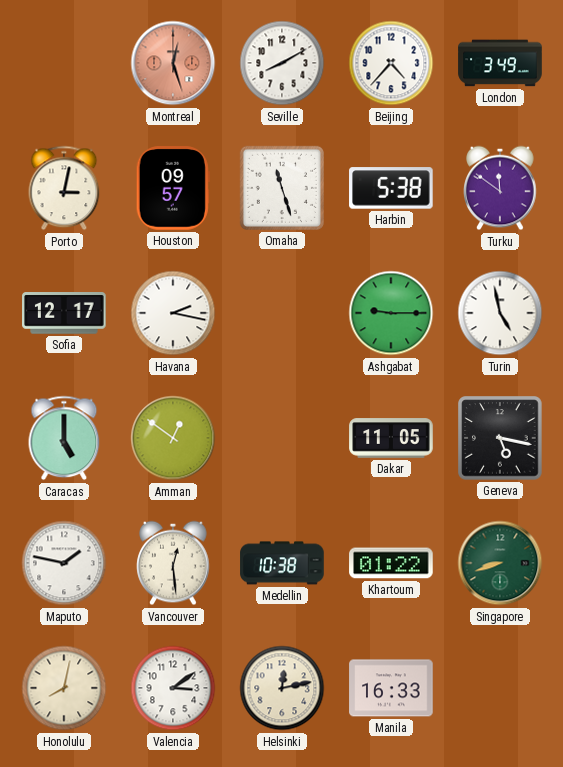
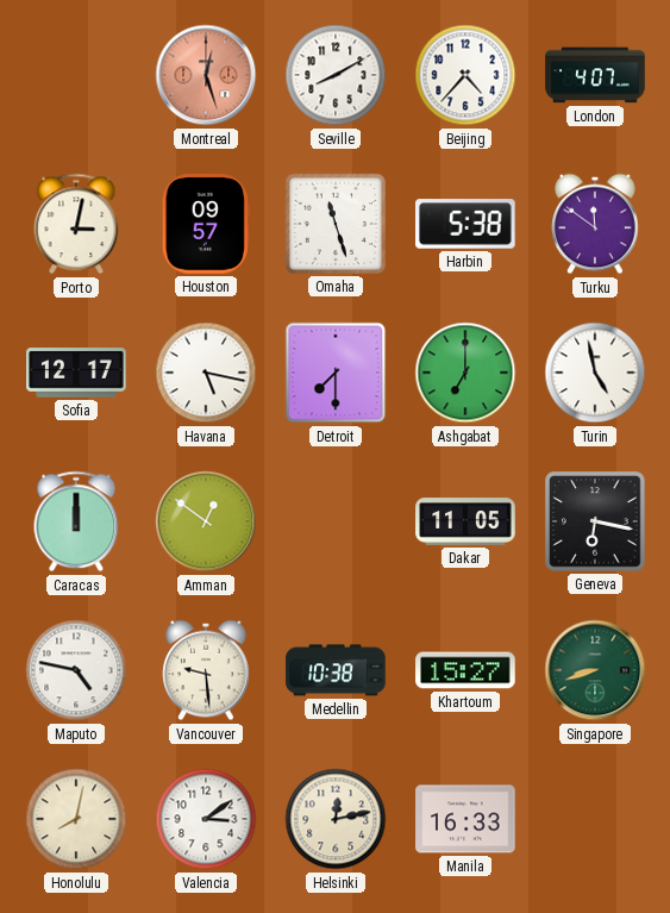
London: 3:49 -> 4:07 (595, 75)
Havana: 2:17 -> 5:17 (206, 373)
Detroit: none -> 7:30 (336, 373)
Ashgabat: 9:15 -> 7:00 (465, 373)
Caracas: 5:00 -> 12:00 (76, 521)
Geneva: 5:17 -> 6:17 (595, 521)
Maputo: 1:47 -> 4:47 (76, 670)
Vancouver: 12:29 -> 9:29 (206, 670)
Khartoum: 01:22 -> 15:27 (465, 670)
